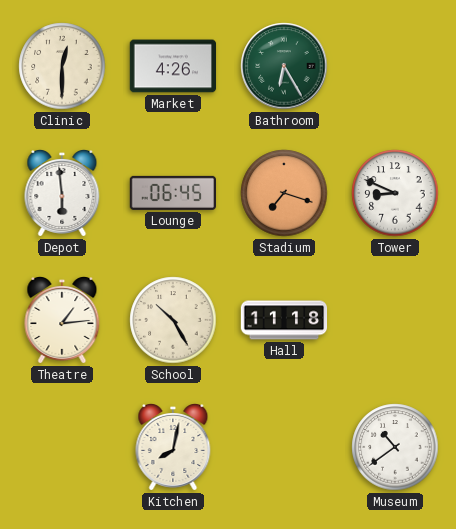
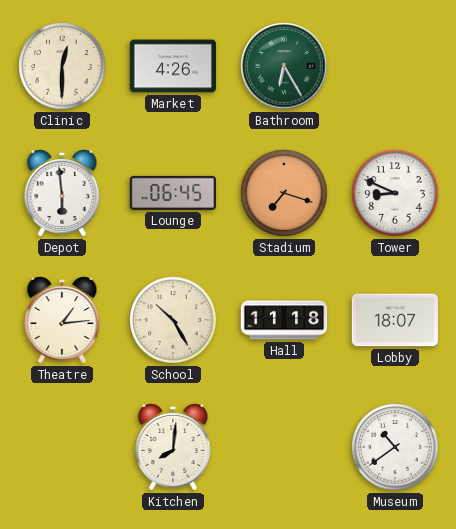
Lobby: none -> 18:07 (394, 320)
Kitchen: 8:02 -> 8:01 (173, 448)
